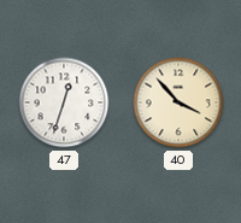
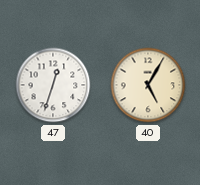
40: 3:53 -> 5:05 (148, 85)
